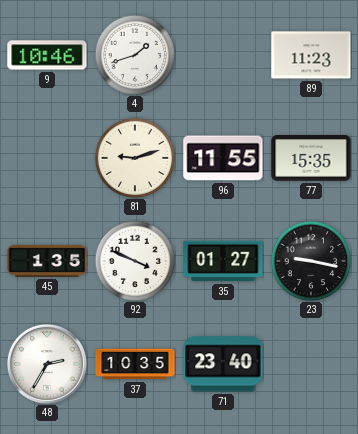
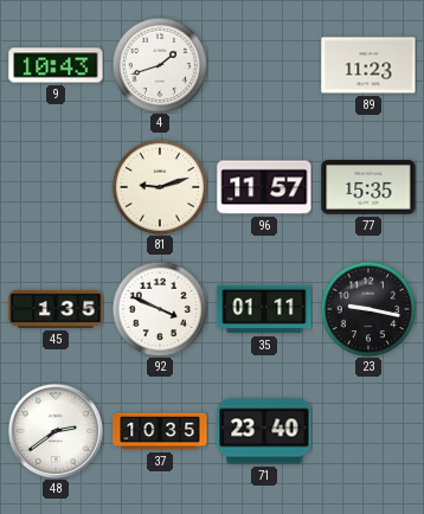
9: 10:46 -> 10:43 (56, 65)
96: 11:55 -> 11:57 (264, 187)
35: 01:27 -> 01:11 (264, 309)
48: 2:35 -> 2:39 (56, 431)
